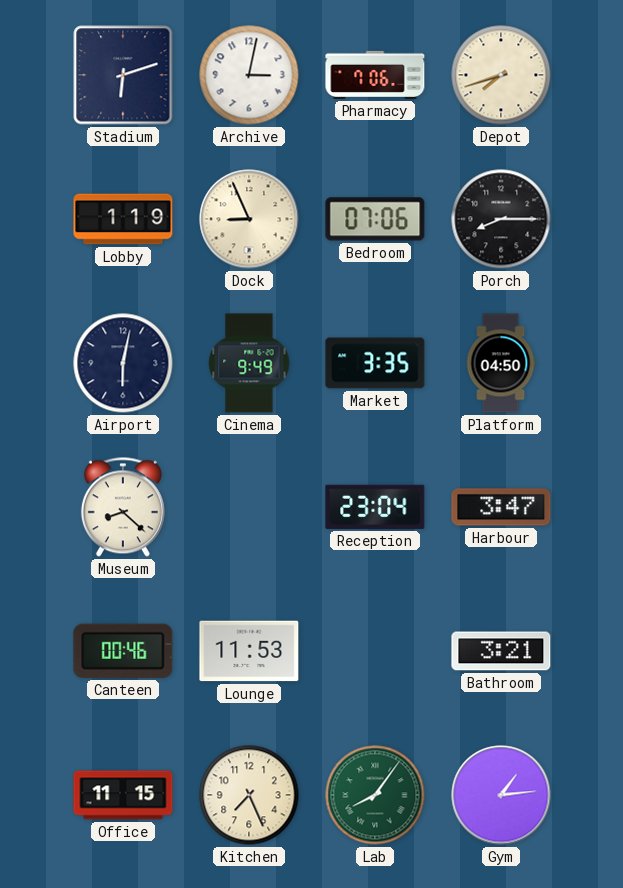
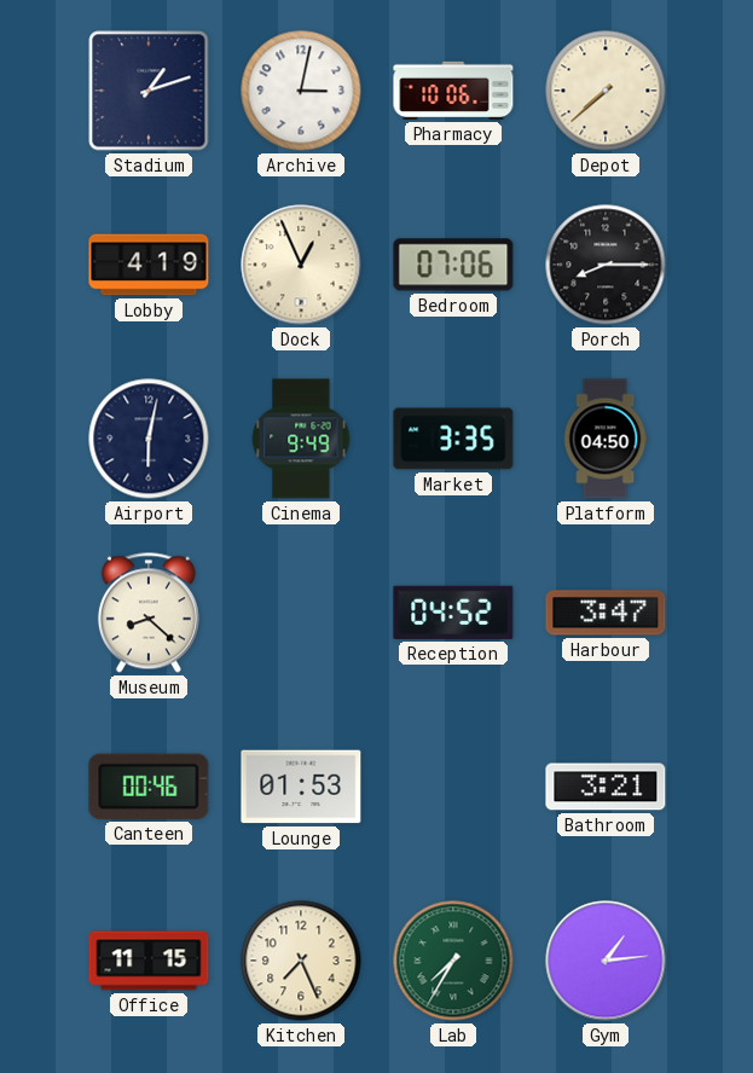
Stadium: 6:12 -> 1:12 (149, 91)
Pharmacy: 7:06 -> 10:06 (453, 91)
Depot: 7:42 -> 7:38 (606, 91)
Lobby: 1:19 -> 4:19 (149, 265)
Dock: 8:56 -> 12:56 (301, 265)
Reception: 23:04 -> 04:52 (453, 613)
Lounge: 11:53 -> 01:53 (301, 787)
Lab: 8:06 -> 7:35 (453, 961)
